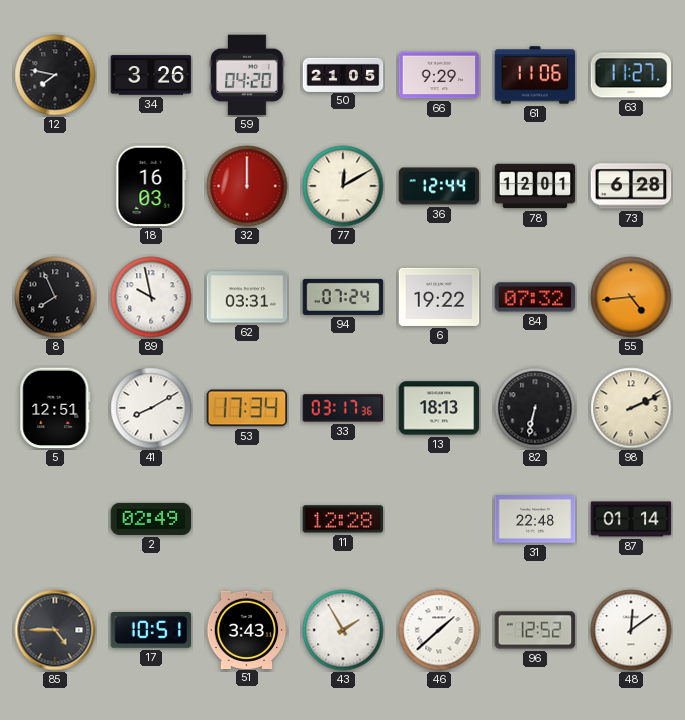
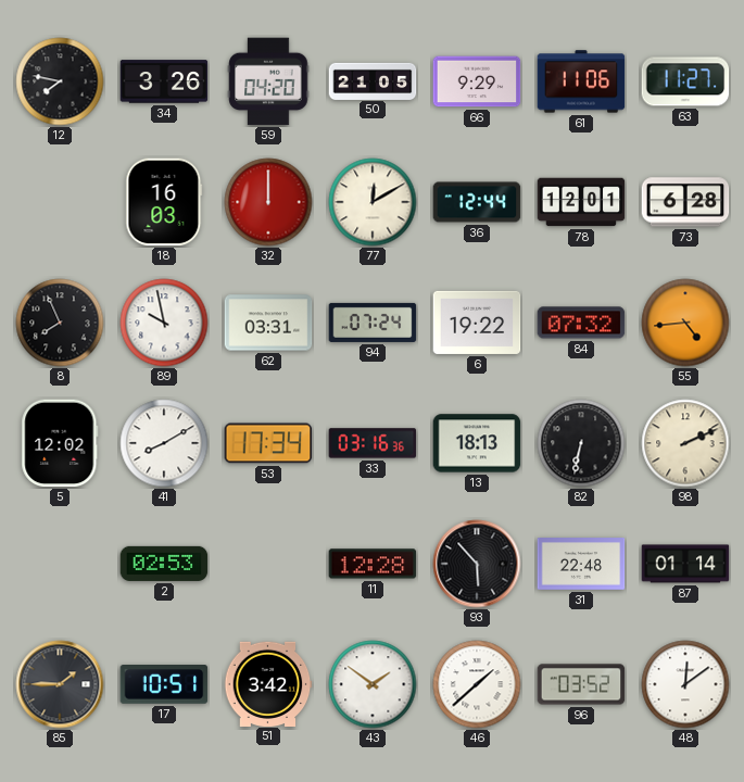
5: 12:51 -> 12:02 (60, 443)
33: 03:17 -> 03:16 (373, 443)
2: 02:49 -> 02:53 (164, 564)
93: none -> 5:53 (477, 564)
85: 4:45 -> 1:45 (60, 684)
51: 3:43 -> 3:42 (268, 683)
43: 1:55 -> 1:51 (373, 684)
96: 12:52 -> 03:52 (581, 684)
